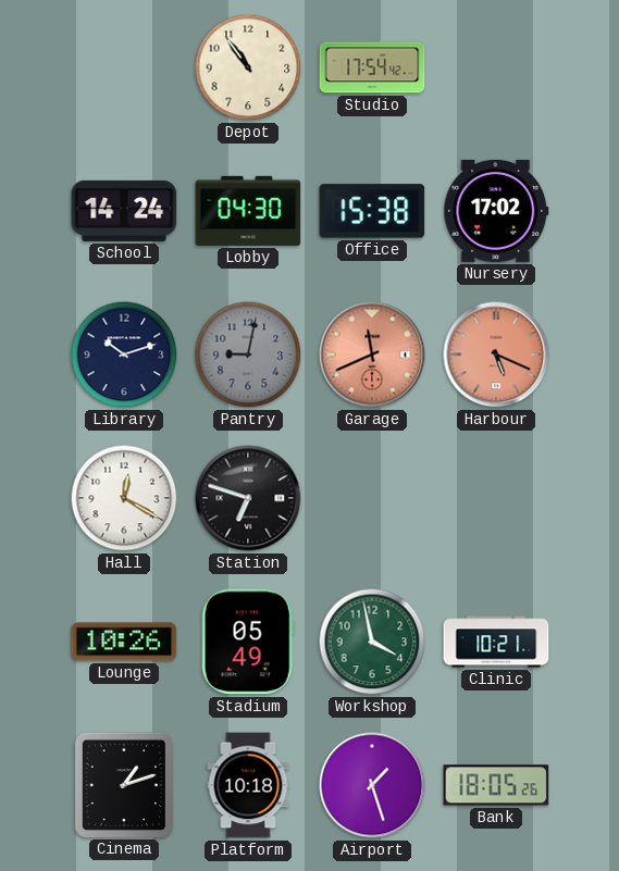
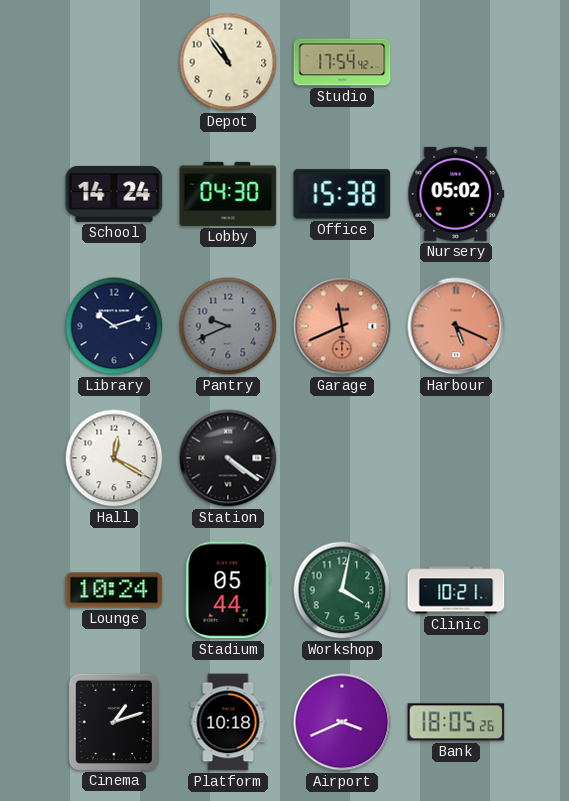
Nursery: 17:02 -> 05:02 (456, 194)
Pantry: 9:02 -> 9:41 (228, 326)
Station: 6:48 -> 4:21 (228, 458)
Lounge: 10:26 -> 10:24 (114, 590)
Stadium: 05:49 -> 05:44 (228, 590)
Workshop: 3:58 -> 4:02 (342, 590)
Airport: 1:27 -> 3:41 (342, 722)
